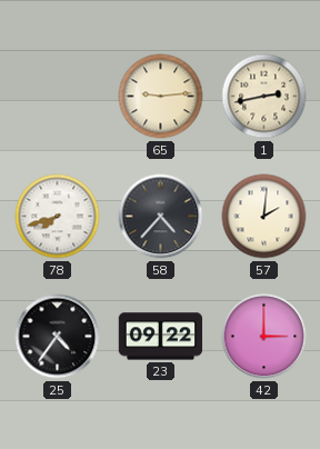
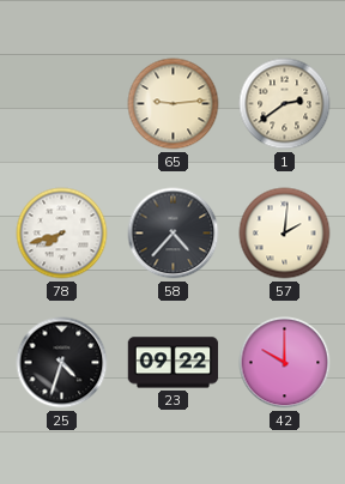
1: 2:43 -> 2:39 (285, 104)
25: 4:36 -> 4:33 (62, 363)
42: 3:00 -> 10:00 (285, 363)
